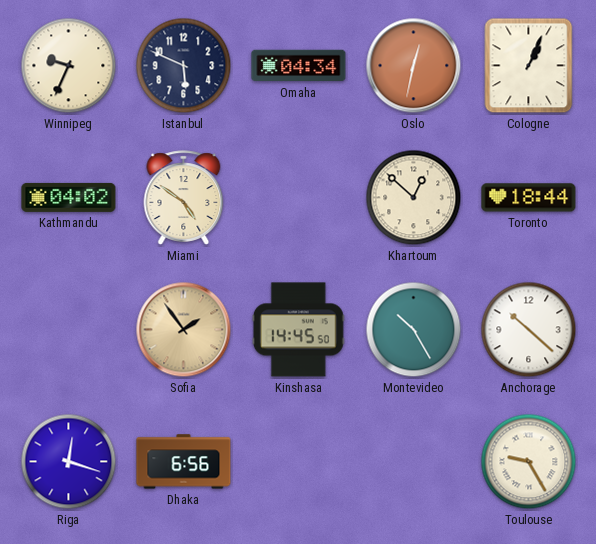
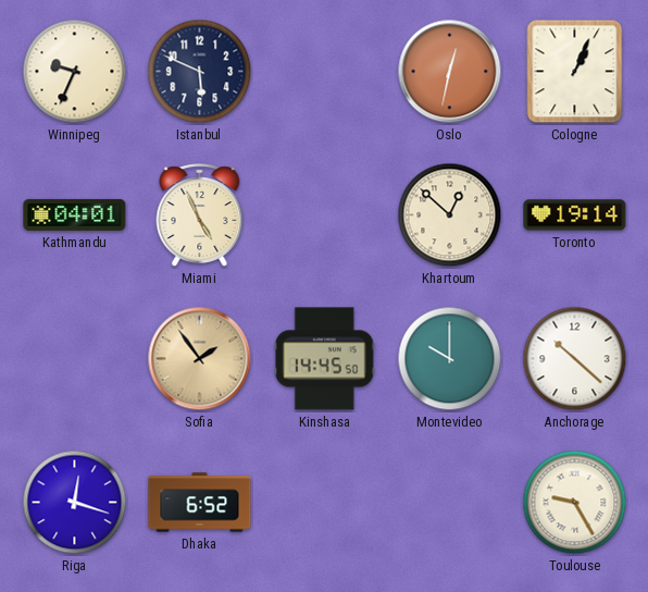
Omaha: 04:34 -> none (299, 66)
Kathmandu: 04:02 -> 04:01 (75, 214)
Miami: 4:51 -> 4:56 (200, 215)
Toronto: 18:44 -> 19:14 (575, 215)
Montevideo: 10:25 -> 10:00 (450, 359)
Dhaka: 6:56 -> 6:52 (200, 503)
